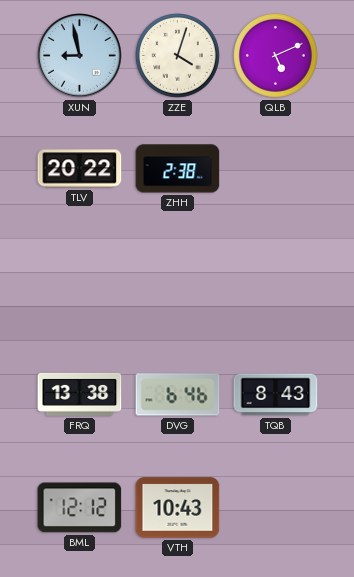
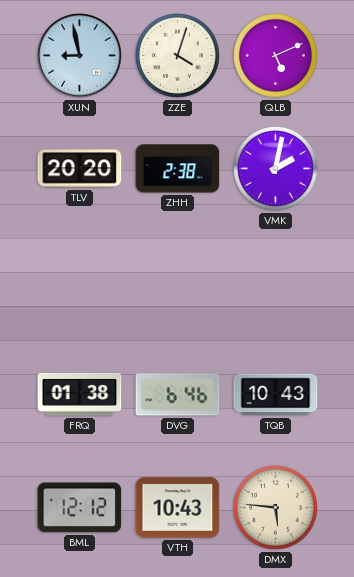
TLV: 20:22 -> 20:20 (80, 169)
VMK: none -> 2:02 (276, 169)
FRQ: 13:38 -> 01:38 (80, 394)
TQB: 8:43 -> 10:43 (276, 395)
DMX: none -> 5:46 (276, 508)
